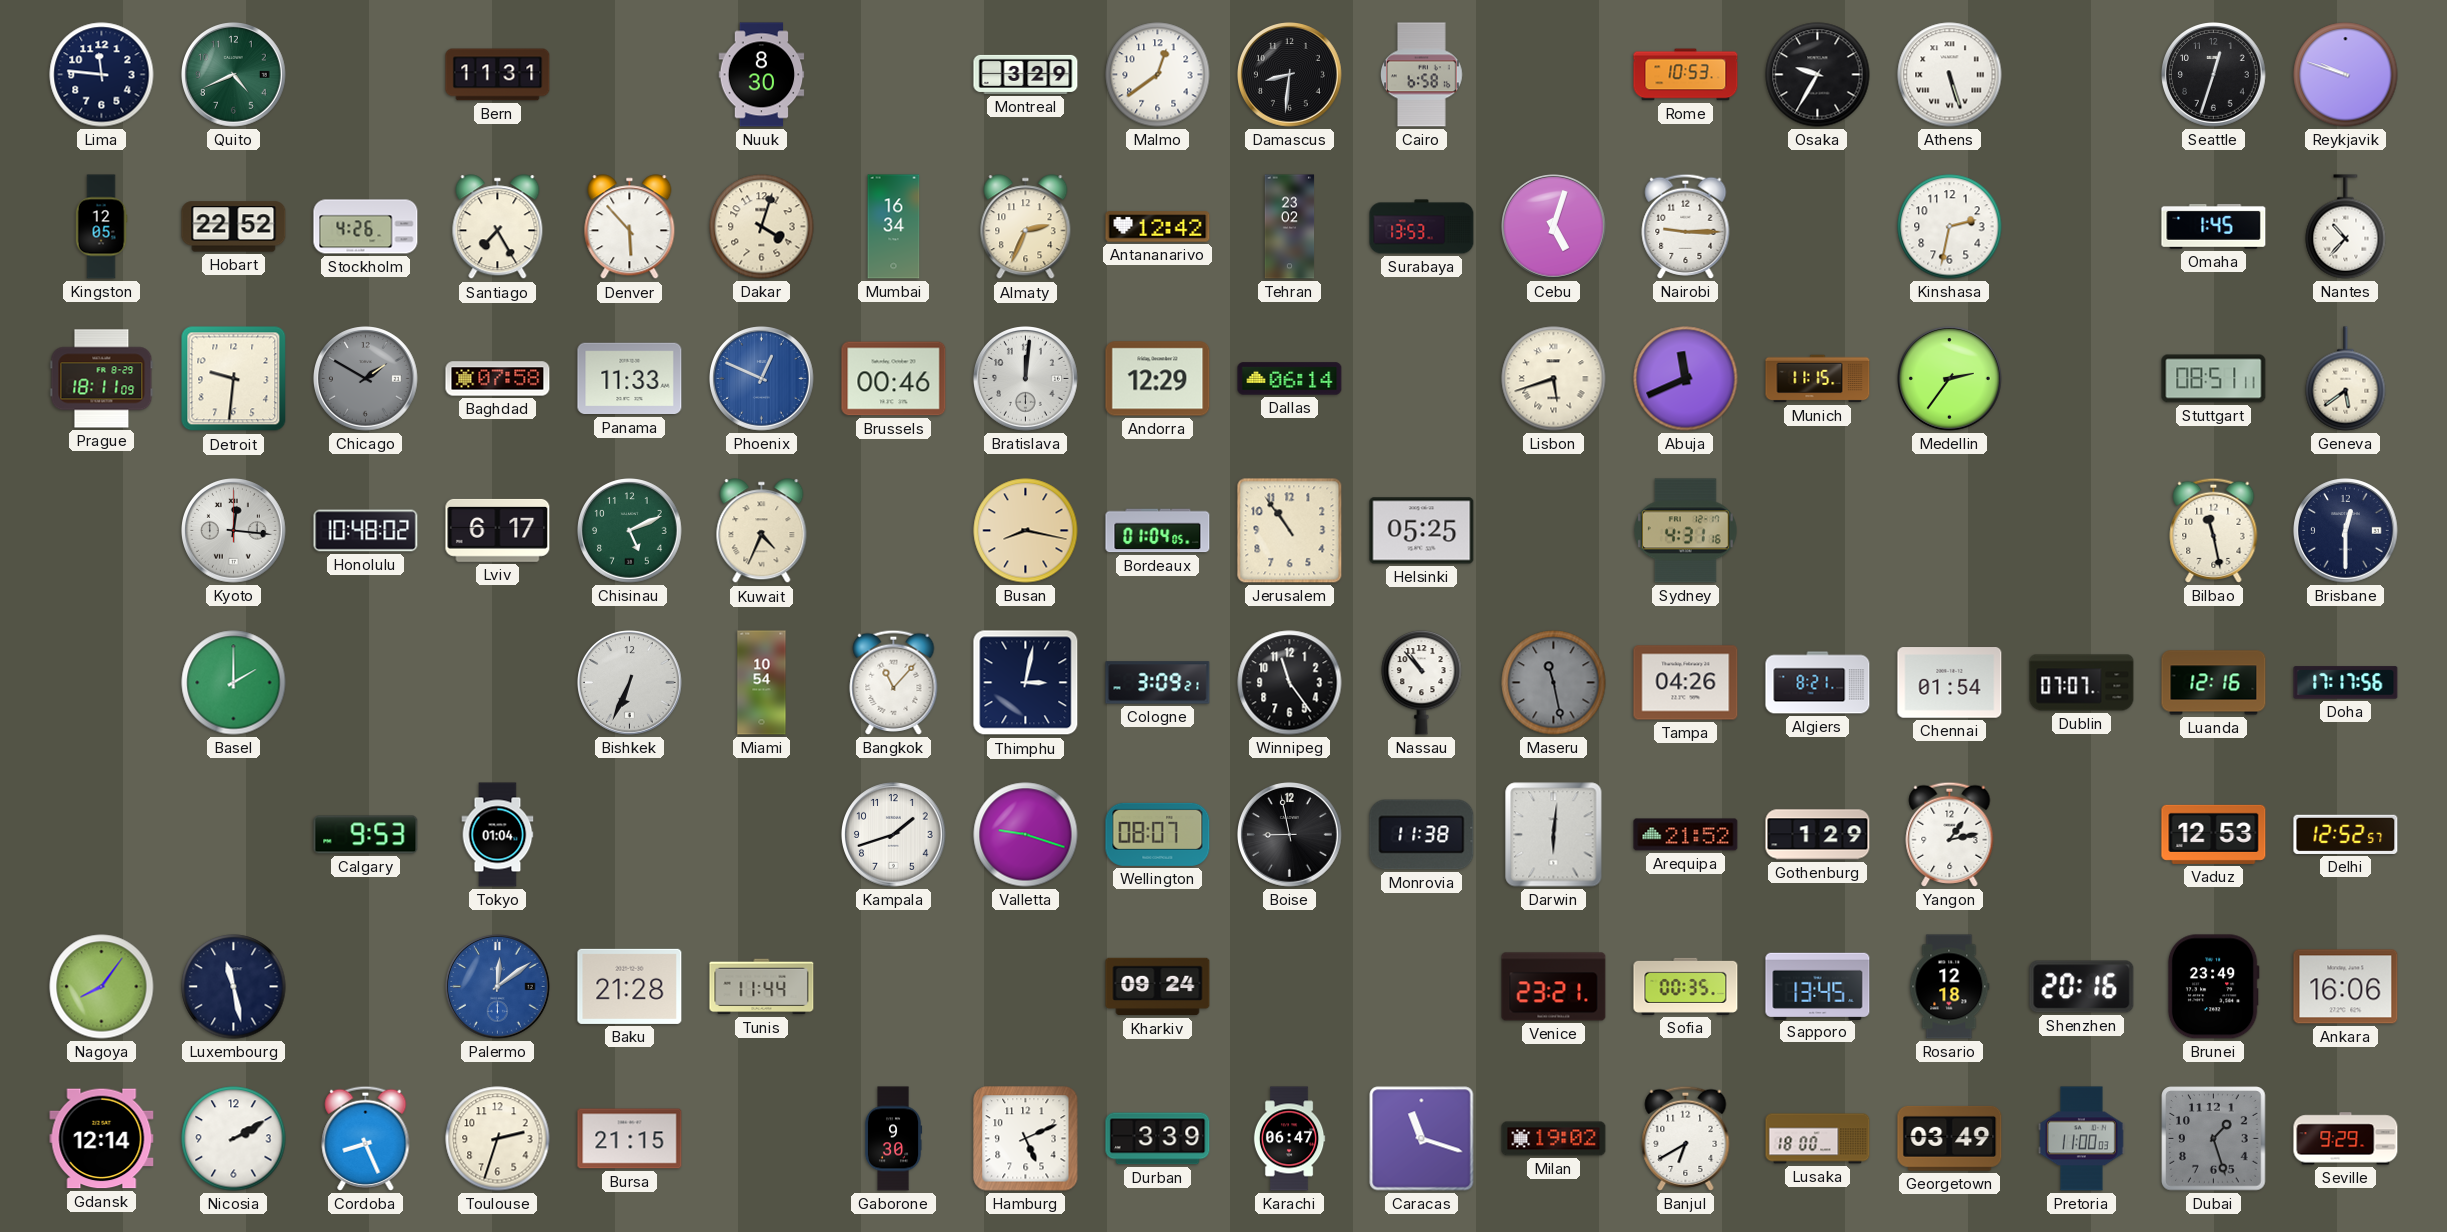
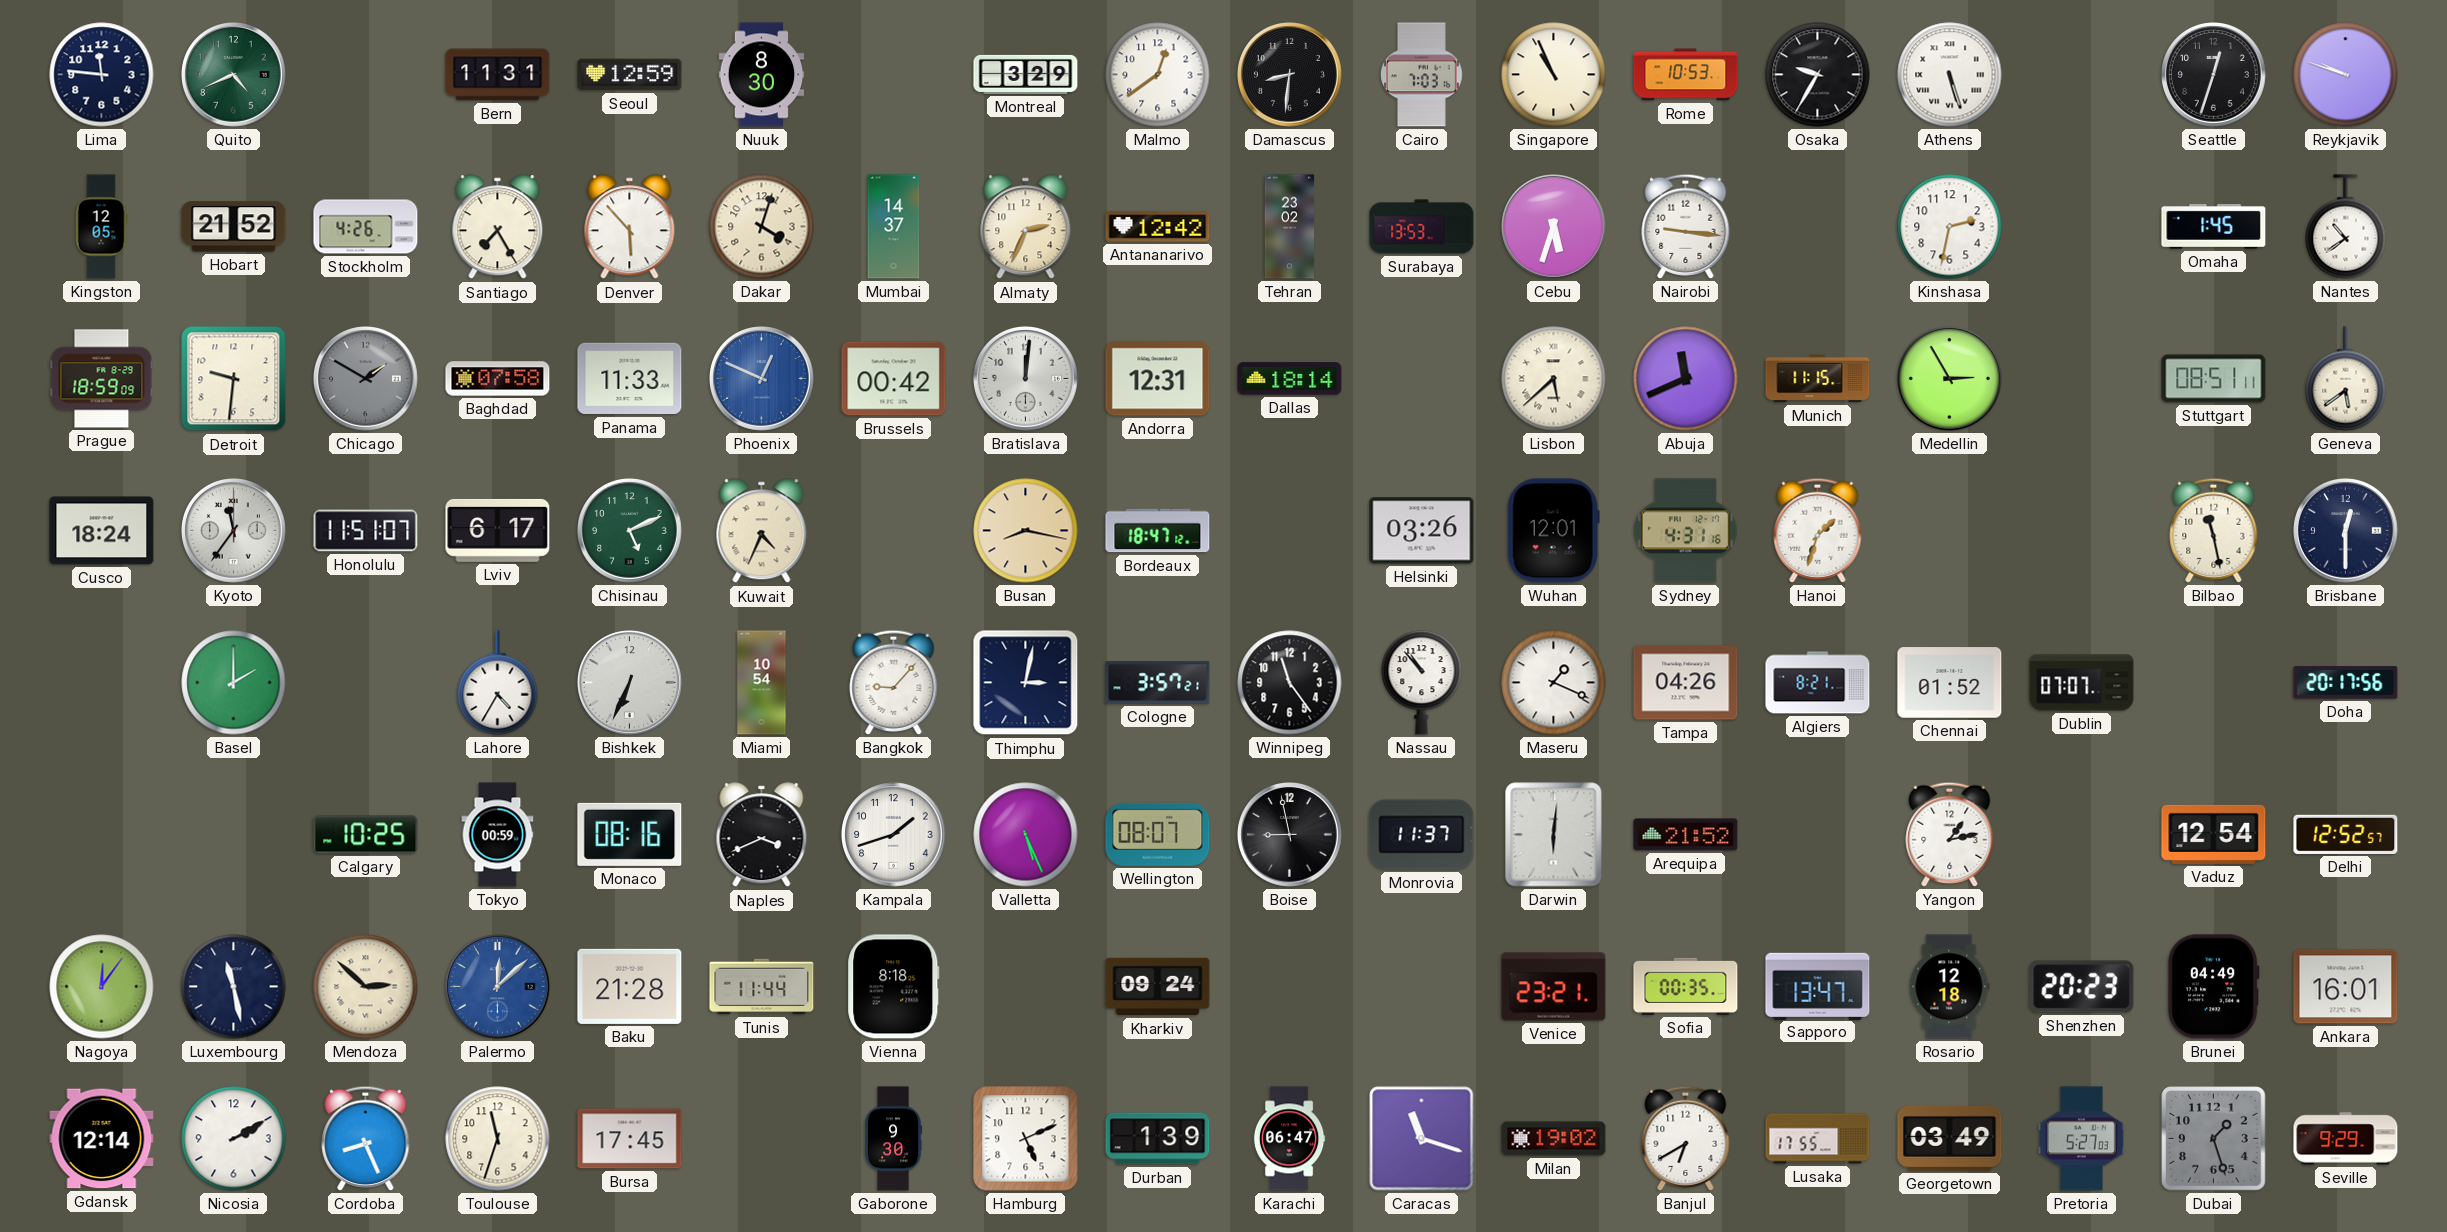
Seoul: none -> 12:59 (630, 75)
Cairo: 6:58 -> 7:03 (1422, 75)
Singapore: none -> 10:56 (1554, 75)
Hobart: 22:52 -> 21:52 (234, 227)
Mumbai: 16:34 -> 14:37 (894, 227)
Cebu: 5:03 -> 5:33 (1554, 227)
Nairobi: 9:15 -> 9:16 (1686, 226)
Nantes: 10:37 -> 10:39 (2346, 227)
Prague: 18:11 -> 18:59 (102, 379)
Brussels: 00:46 -> 00:42 (894, 379)
Andorra: 12:29 -> 12:31 (1158, 379)
Dallas: 06:14 -> 18:14 (1290, 379)
Lisbon: 5:42 -> 5:38 (1554, 379)
Medellin: 2:36 -> 2:55 (1950, 379)
Cusco: none -> 18:24 (102, 531)
Kyoto: 12:16 -> 11:36 (234, 531)
Honolulu: 10:48 -> 11:51 (366, 531)
Bordeaux: 01:04 -> 18:47 (1158, 531)
Jerusalem: 10:54 -> none (1290, 531)
Helsinki: 05:25 -> 03:26 (1422, 531)
Wuhan: none -> 12:01 (1553, 531)
Hanoi: none -> 1:33 (1818, 530)
Lahore: none -> 4:35 (498, 683)
Bangkok: 11:07 -> 9:07 (894, 682)
Cologne: 3:09 -> 3:57 (1158, 683)
Maseru: 11:28 -> 1:19 (1554, 683)
Maseru dial: grey -> white (1554, 683)
Chennai: 01:54 -> 01:52 (1950, 683)
Luanda: 12:16 -> none (2214, 683)
Doha: 17:17 -> 20:17 (2346, 683)
Calgary: 9:53 -> 10:25 (366, 835)
Tokyo: 01:04 -> 00:59 (498, 835)
Monaco: none -> 08:16 (630, 834)
Naples: none -> 3:41 (762, 835)
Valletta: 9:18 -> 5:26 (1026, 835)
Monrovia: 11:38 -> 11:37 (1422, 835)
Gothenburg: 1:29 -> none (1818, 835)
Vaduz: 12:53 -> 12:54 (2214, 834)
Nagoya: 8:06 -> 12:06 (102, 987)
Mendoza: none -> 2:52 (366, 987)
Palermo: 12:09 -> 12:08 (498, 987)
Vienna: none -> 8:18 (894, 987)
Sapporo: 13:45 -> 13:47 (1818, 986)
Shenzhen: 20:16 -> 20:23 (2082, 987)
Brunei: 23:49 -> 04:49 (2213, 987)
Ankara: 16:06 -> 16:01 (2346, 987)
Toulouse: 2:33 -> 11:33 (498, 1139)
Bursa: 21:15 -> 17:45 (630, 1139)
Durban: 3:39 -> 1:39 (1158, 1139)
Lusaka: 18:00 -> 17:55 (1818, 1139)
Pretoria: 11:00 -> 5:27 (2082, 1139)
